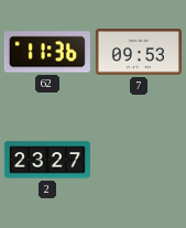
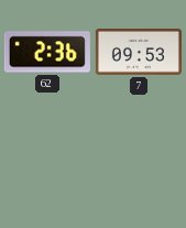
62: 11:36 -> 2:36 (47, 52)
2: 23:27 -> none (47, 160)
